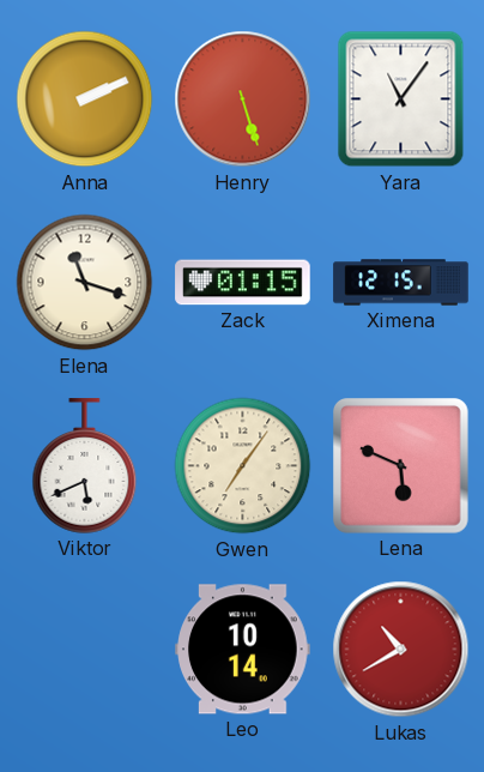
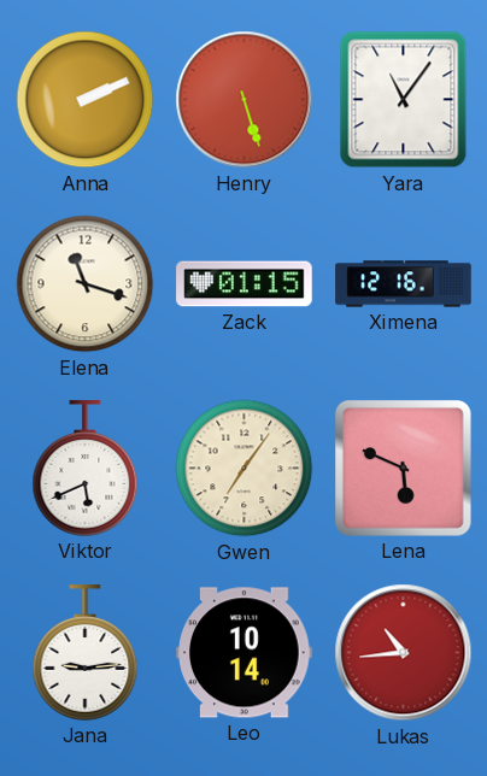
Ximena: 12:15 -> 12:16 (404, 284)
Jana: none -> 9:14 (86, 653)
Lukas: 10:40 -> 10:44 (404, 653)
